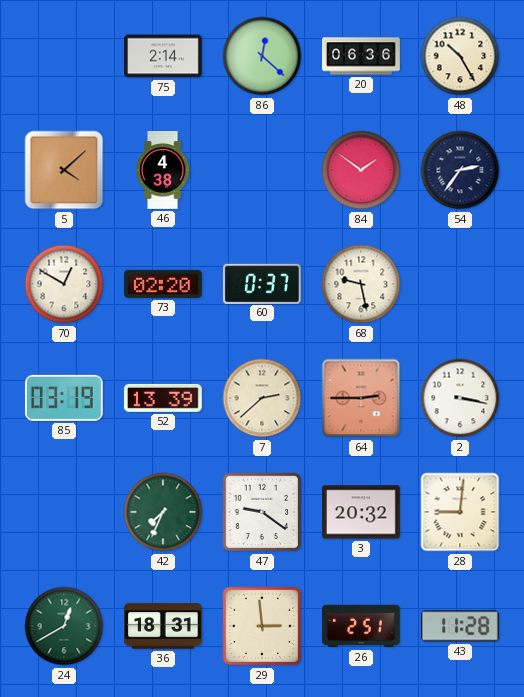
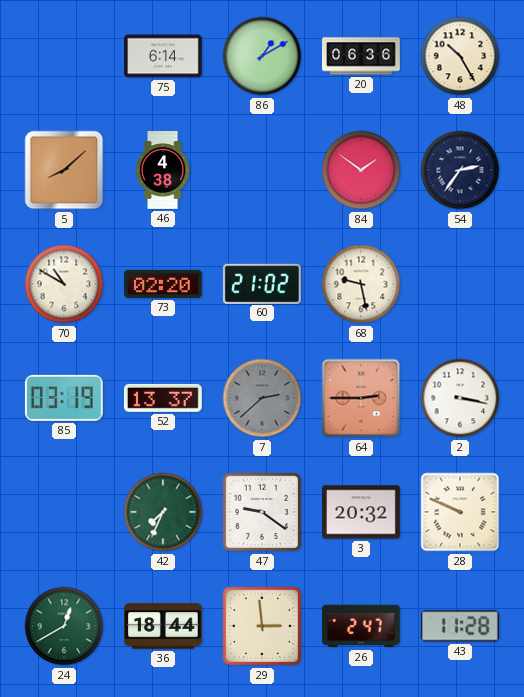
75: 2:14 -> 6:14 (164, 56)
86: 12:22 -> 1:10 (262, 56)
5: 4:08 -> 8:08 (64, 170)
70: 12:50 -> 10:50 (64, 284)
60: 0:37 -> 21:02 (262, 283)
52: 13:39 -> 13:37 (163, 398)
7 dial: cream -> grey (262, 398)
28: 9:01 -> 9:49 (460, 512)
36: 18:31 -> 18:44 (164, 626)
26: 2:51 -> 2:47 (362, 626)
